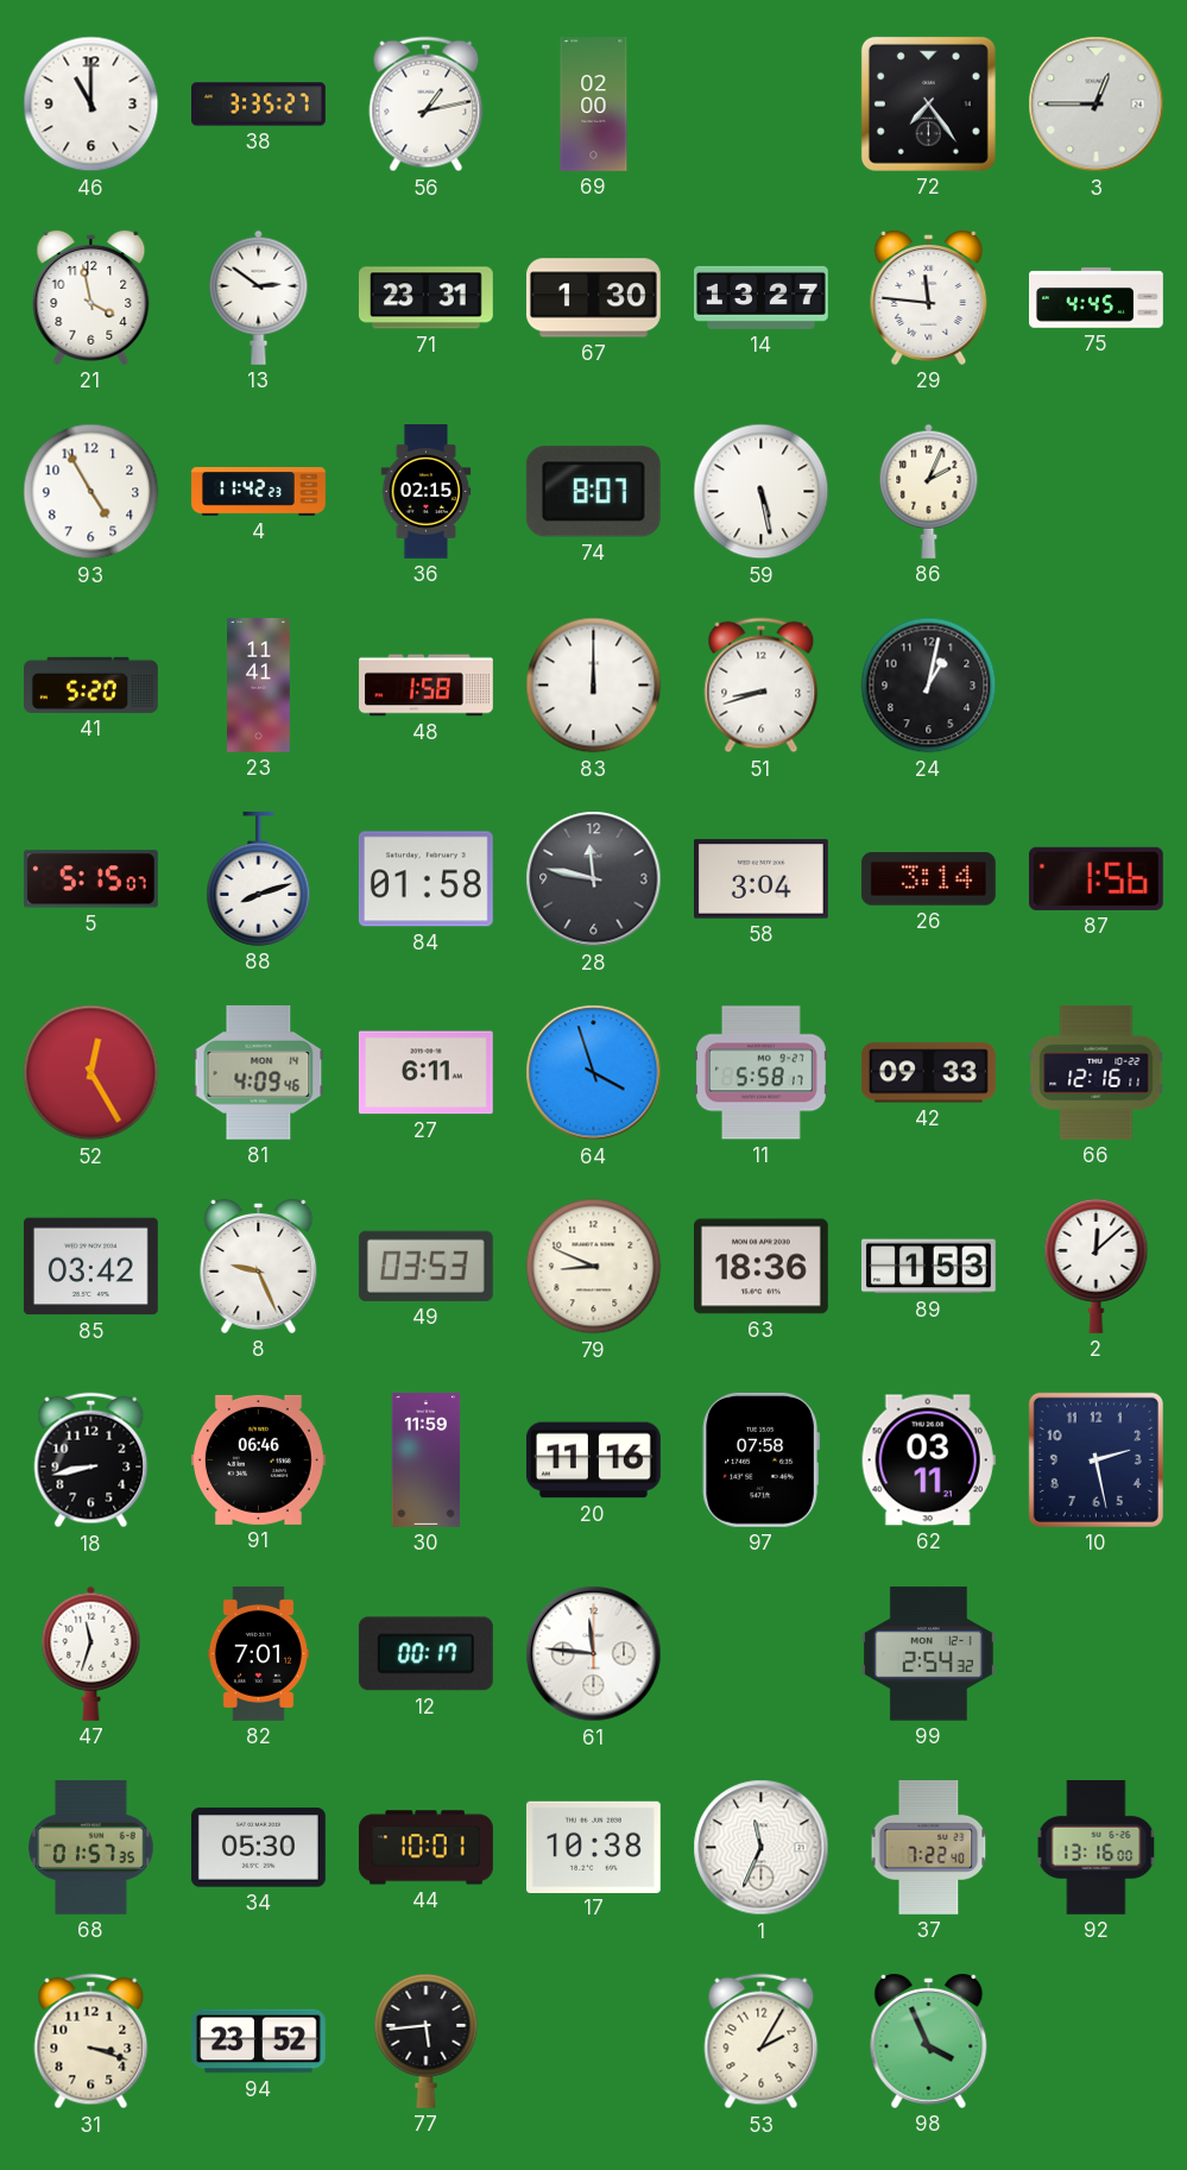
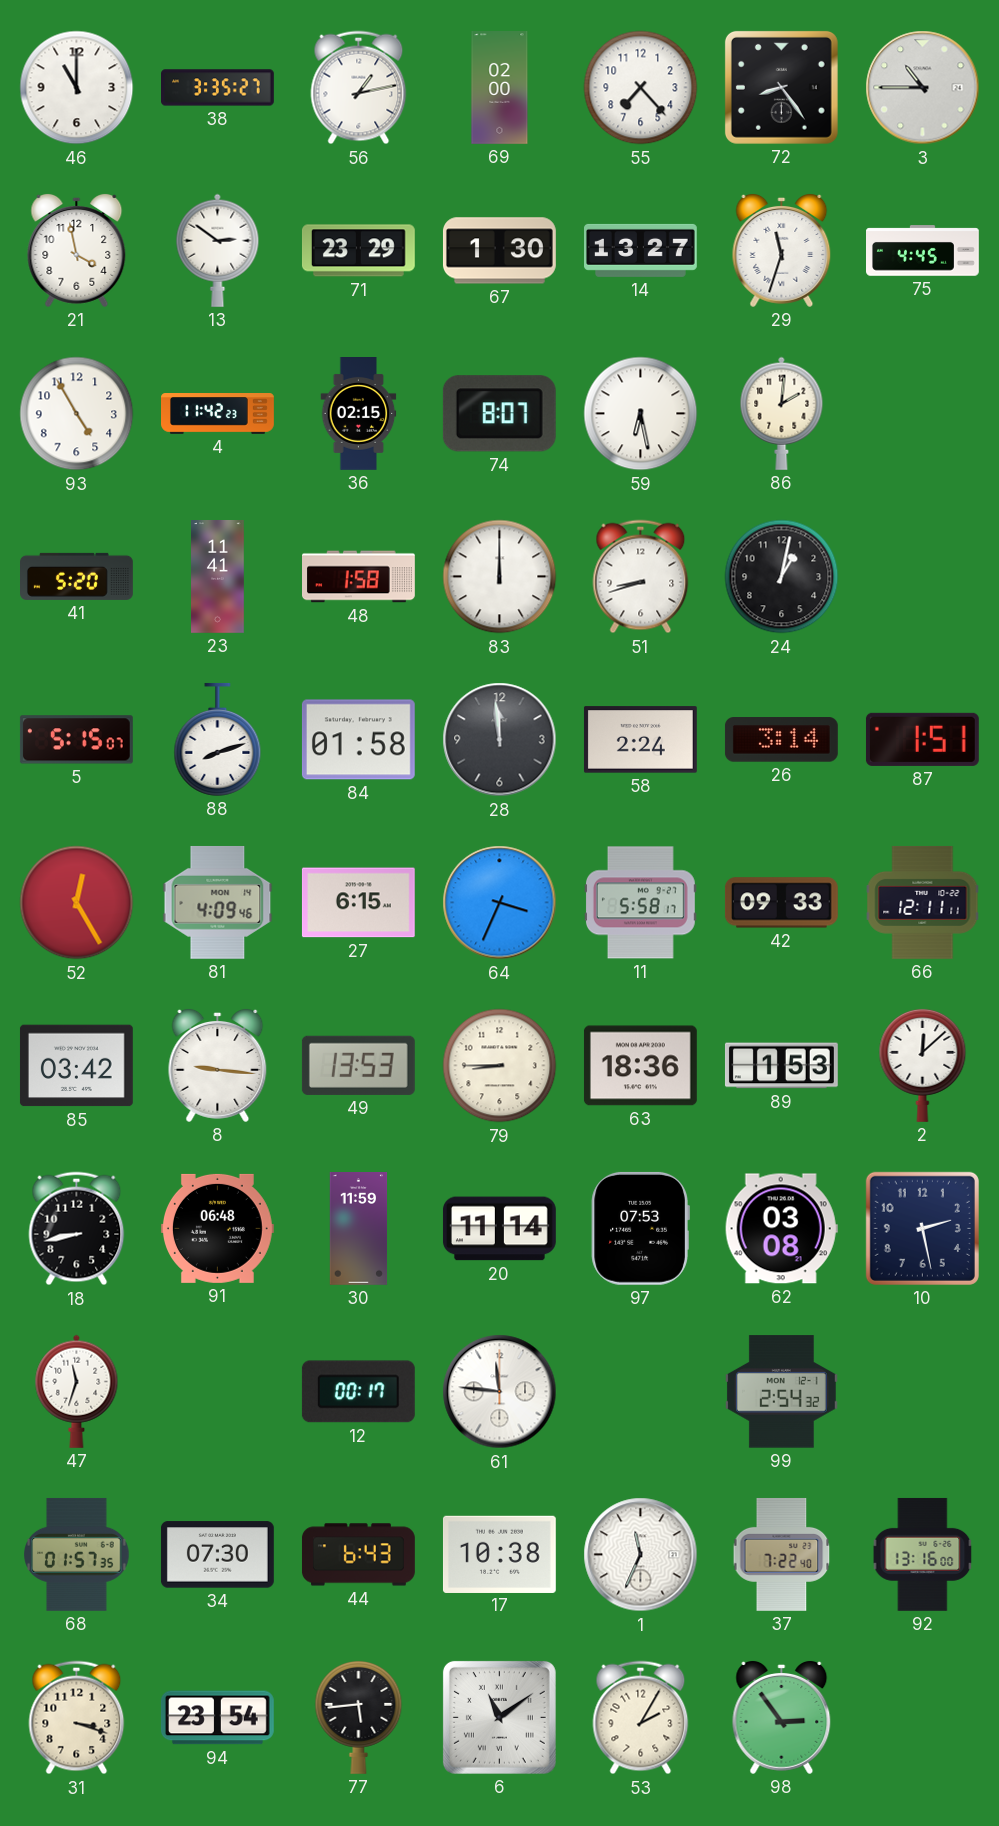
55: none -> 7:23 (641, 88)
72: 7:24 -> 8:24 (781, 87)
3: 12:45 -> 10:45 (923, 88)
71: 23:31 -> 23:29 (358, 251)
29: 11:46 -> 11:33 (782, 250)
59: 5:28 -> 6:28 (641, 414)
86: 2:04 -> 2:01 (782, 413)
28: 11:47 -> 11:59 (500, 740)
58: 3:04 -> 2:24 (640, 740)
87: 1:56 -> 1:51 (922, 739)
27: 6:11 -> 6:15 (358, 903)
64: 3:57 -> 3:34 (500, 903)
66: 12:16 -> 12:11 (923, 902)
8: 9:26 -> 9:16 (218, 1065)
49: 03:53 -> 13:53 (358, 1065)
79: 8:49 -> 8:45 (500, 1066)
91: 06:46 -> 06:48 (217, 1228)
20: 11:16 -> 11:14 (499, 1229)
97: 07:58 -> 07:53 (640, 1228)
62: 03:11 -> 03:08 (781, 1229)
82: 7:01 -> none (258, 1654)
34: 05:30 -> 07:30 (217, 1555)
44: 10:01 -> 6:43 (358, 1555)
94: 23:52 -> 23:54 (217, 1718)
6: none -> 11:09 (499, 1717)
98: 3:56 -> 2:54 (782, 1717)
